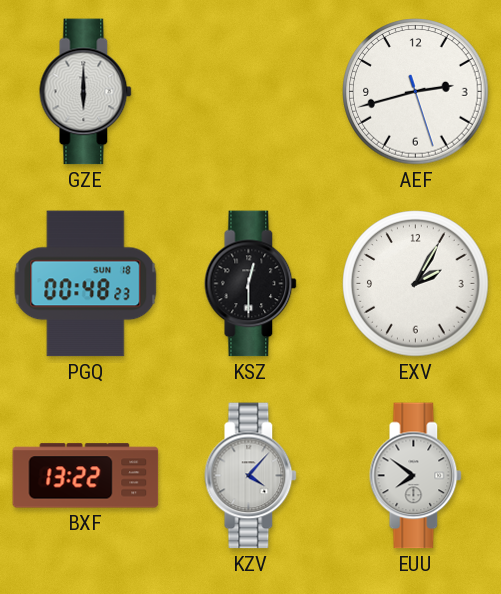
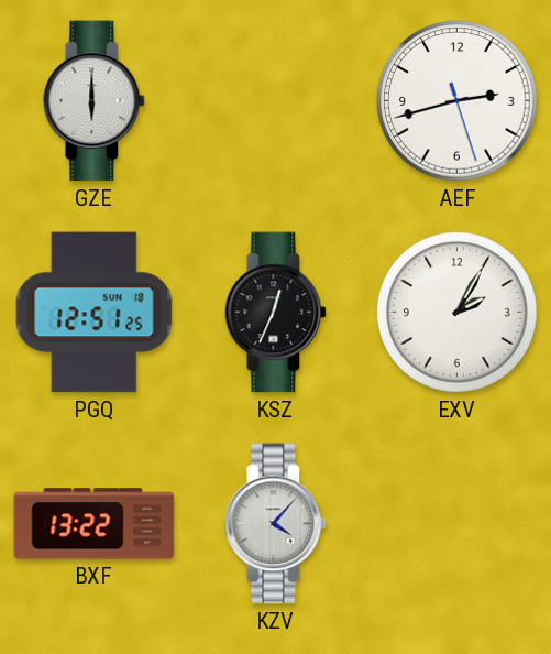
PGQ: 00:48 -> 12:51 (95, 313)
KSZ: 12:30 -> 12:34 (276, 313)
EUU: 7:51 -> none (416, 476)
